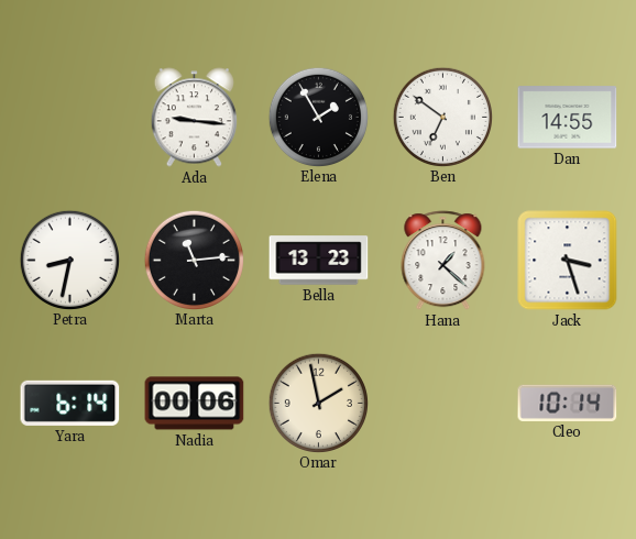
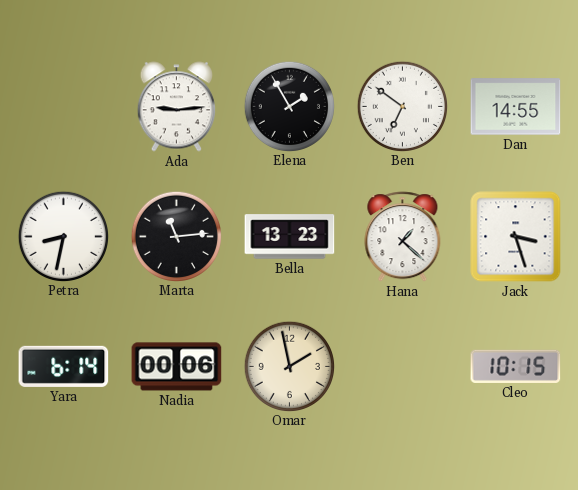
Ada: 9:16 -> 9:14 (176, 107)
Cleo: 10:14 -> 10:15 (516, 366)
